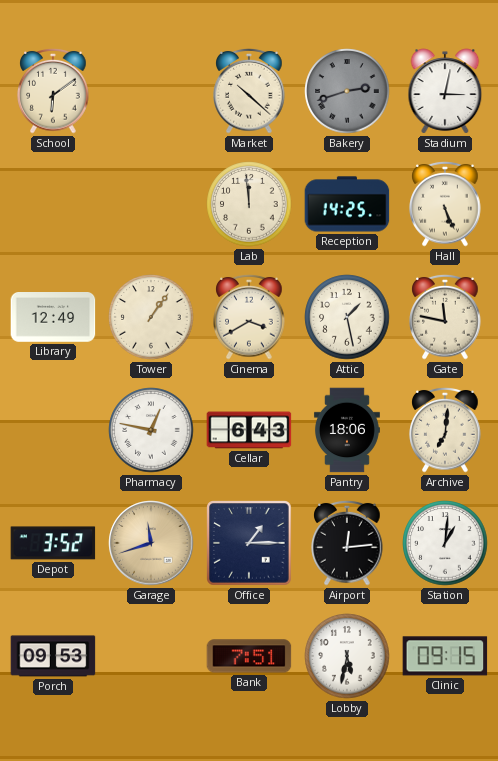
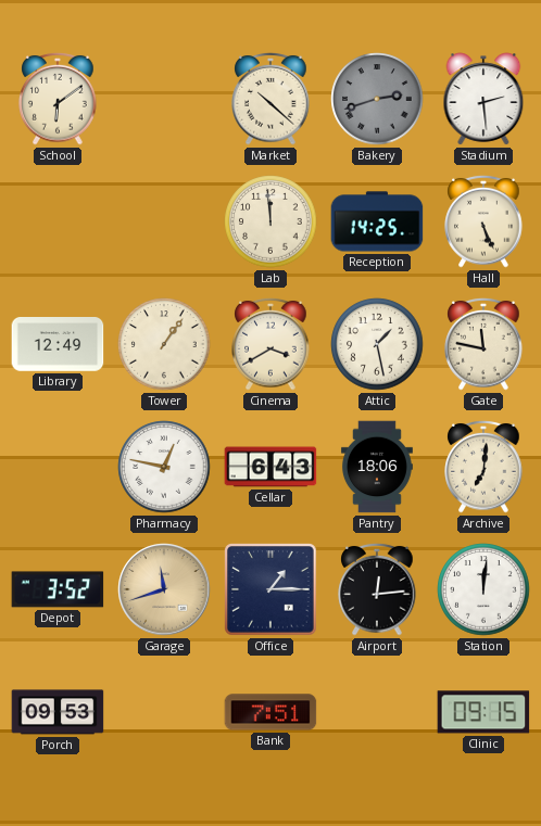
Stadium: 3:02 -> 2:29 (483, 99)
Station: 1:01 -> 12:01 (483, 589)
Lobby: 5:32 -> none (347, 656)
